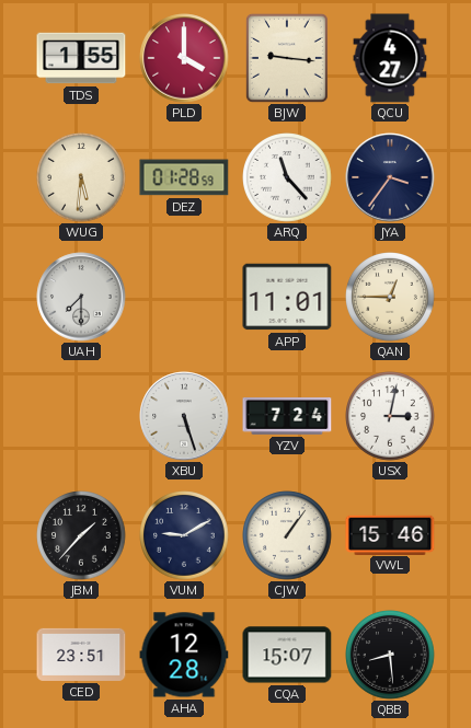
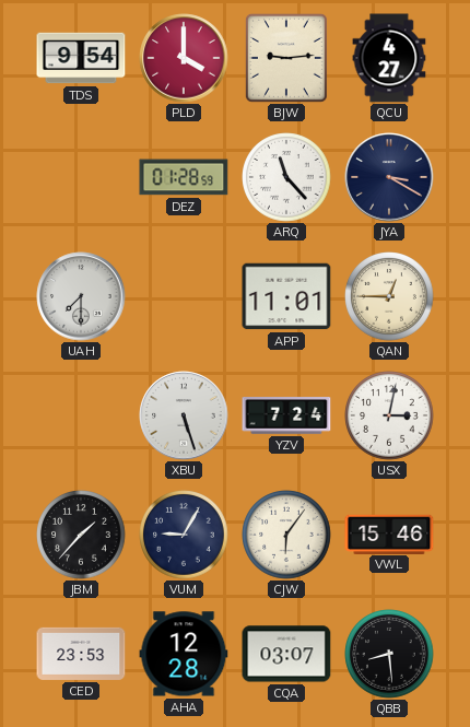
TDS: 1:55 -> 9:54 (81, 58)
BJW: 9:16 -> 9:14 (286, 58)
WUG: 5:31 -> none (81, 177)
JYA: 3:36 -> 3:20 (389, 177)
VUM: 9:10 -> 9:05 (184, 535)
CJW: 1:06 -> 6:06 (286, 535)
CED: 23:51 -> 23:53 (81, 654)
CQA: 15:07 -> 03:07 (286, 654)
